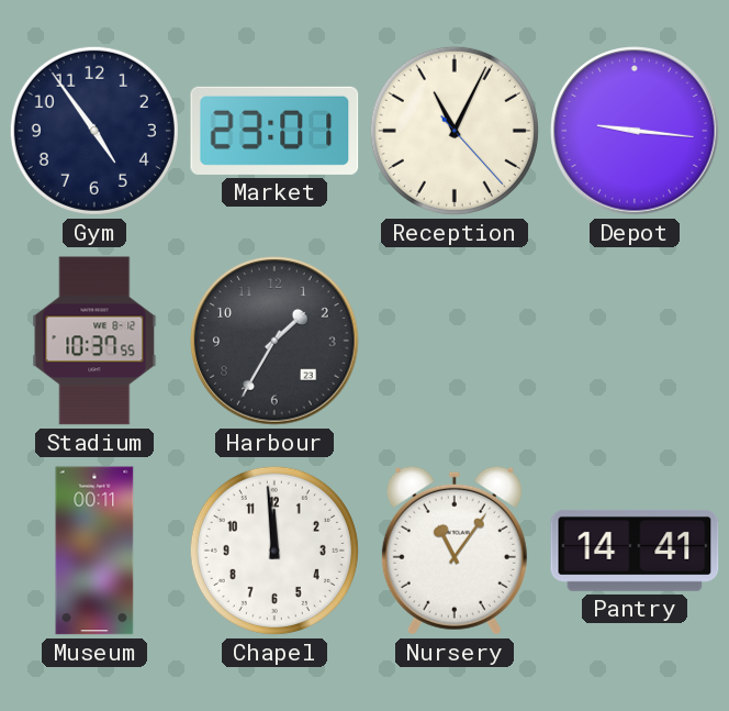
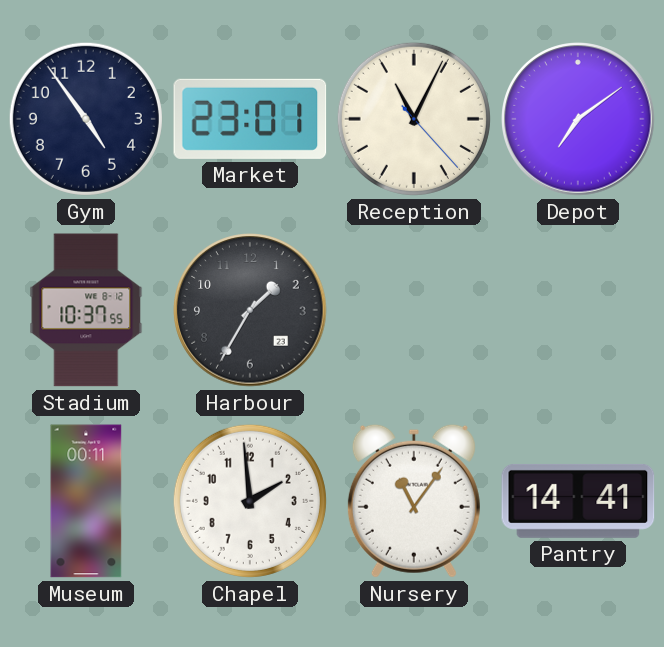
Depot: 9:16 -> 7:09 (578, 119)
Chapel: 11:59 -> 1:59 (250, 501)
